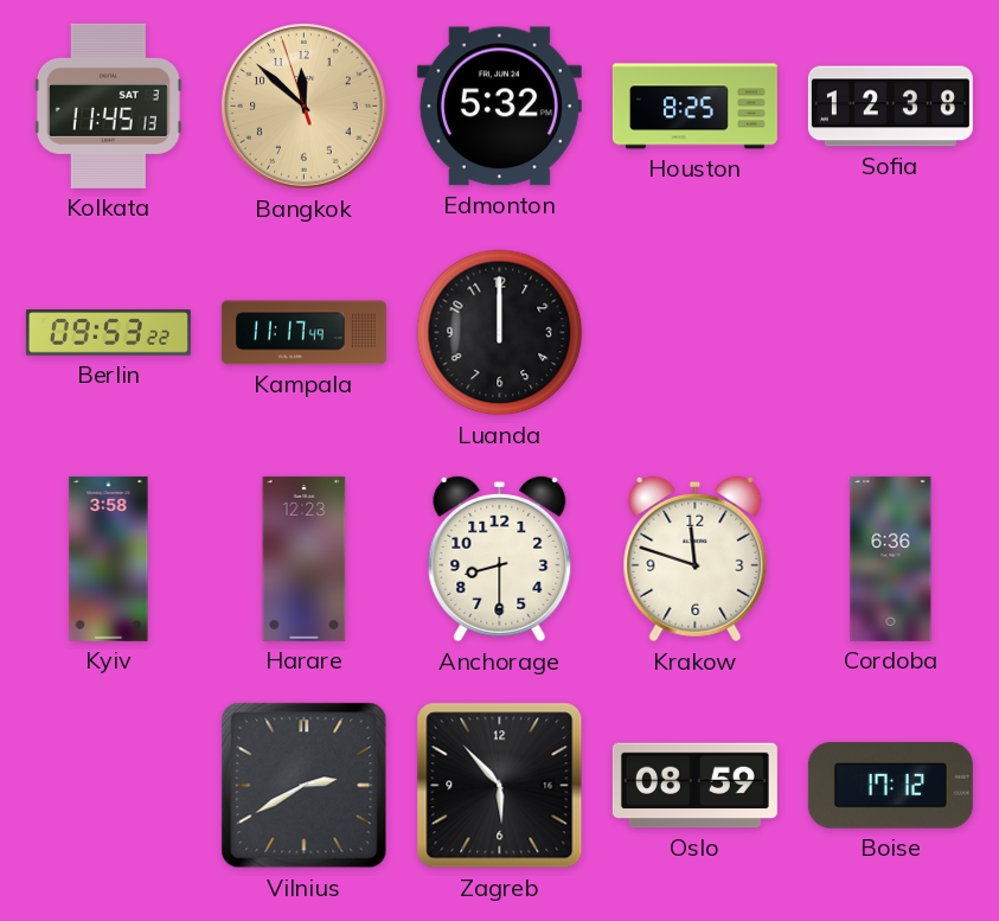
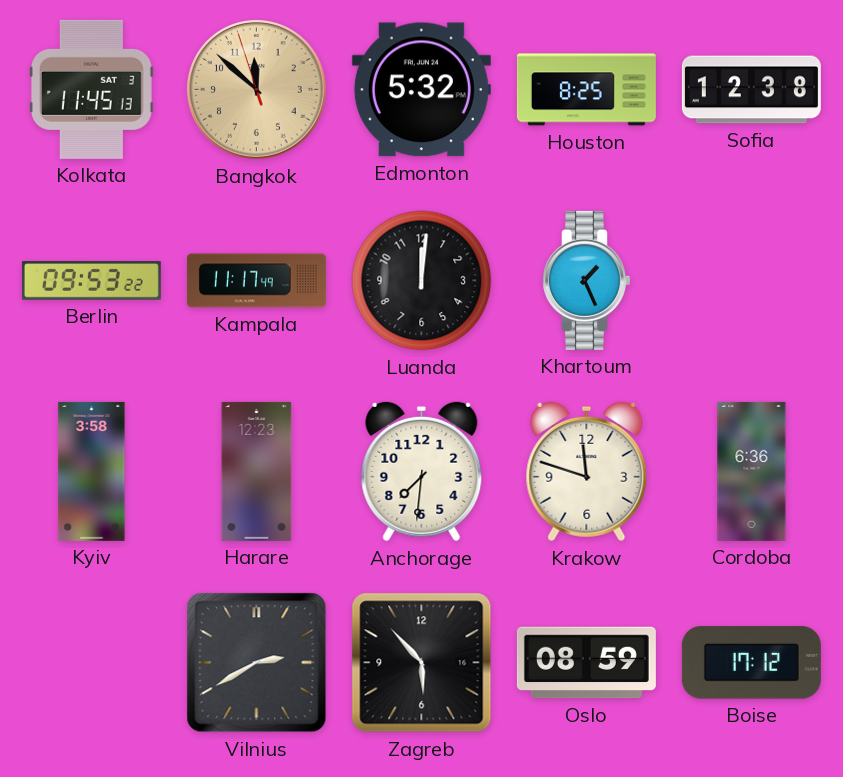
Luanda: 12:00 -> 12:01 (422, 281)
Khartoum: none -> 1:26 (587, 280)
Anchorage: 8:30 -> 7:31 (422, 472)
